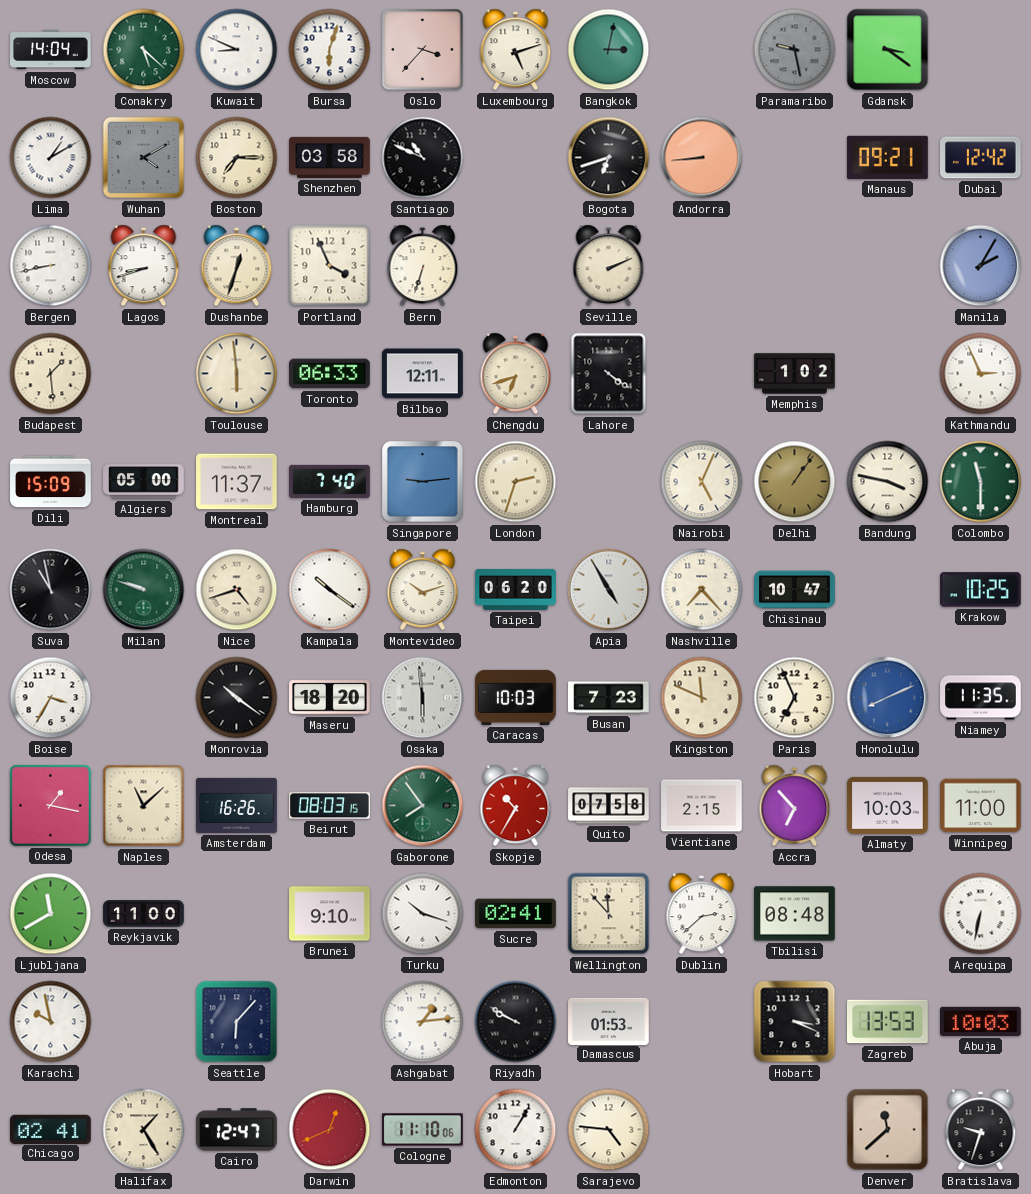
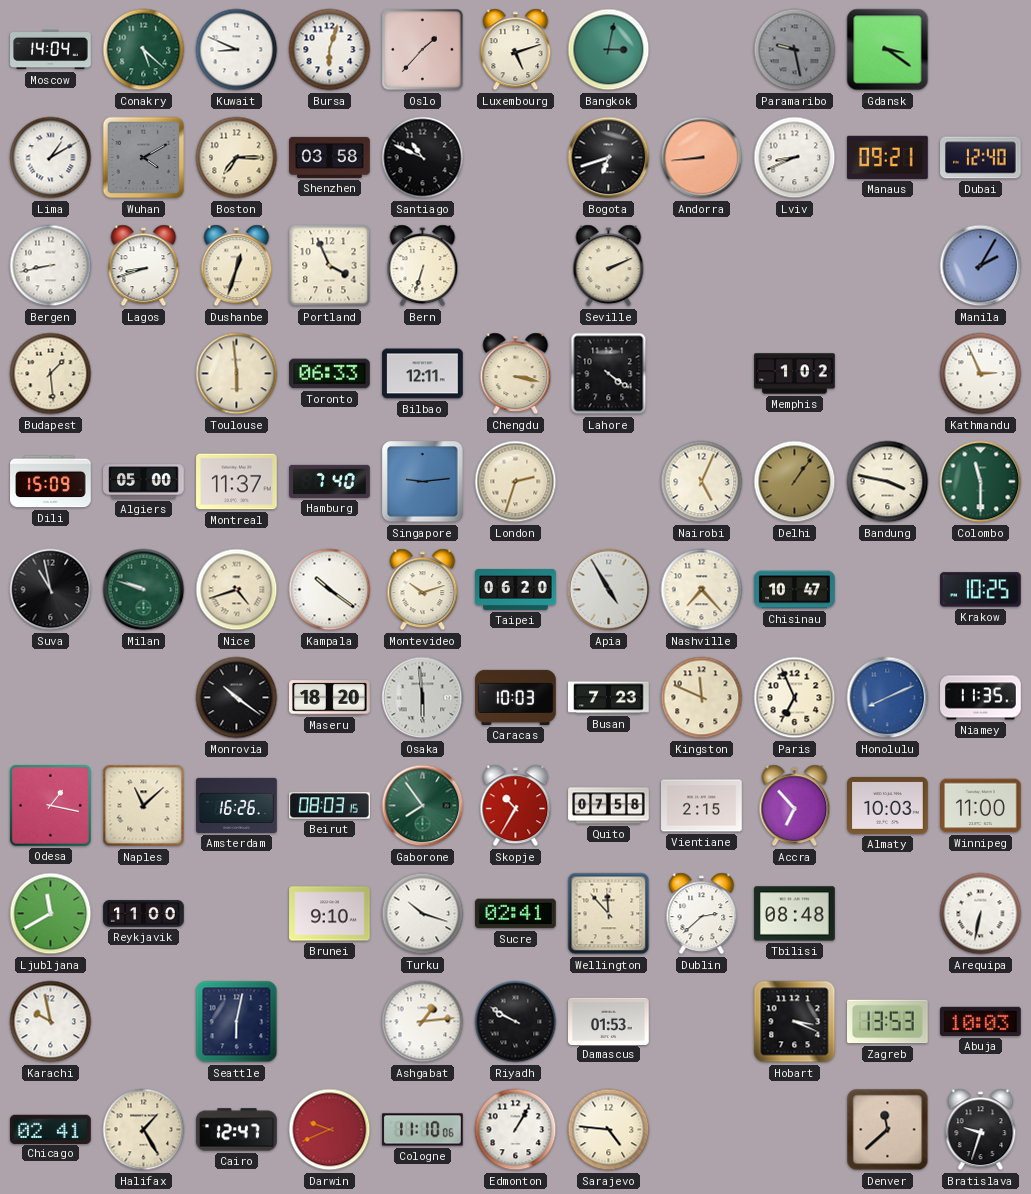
Oslo: 3:37 -> 1:37 (423, 50)
Lviv: none -> 8:41 (795, 158)
Dubai: 12:42 -> 12:40 (981, 158)
Chengdu: 6:42 -> 3:17 (516, 374)
Boise: 3:35 -> none (51, 698)
Seattle: 6:07 -> 6:02 (237, 1022)
Darwin: 12:41 -> 9:41 (330, 1130)
